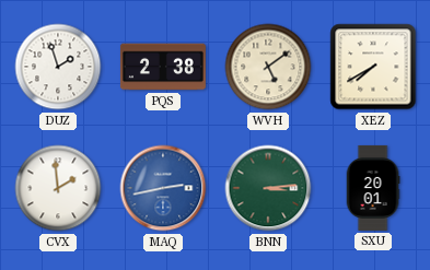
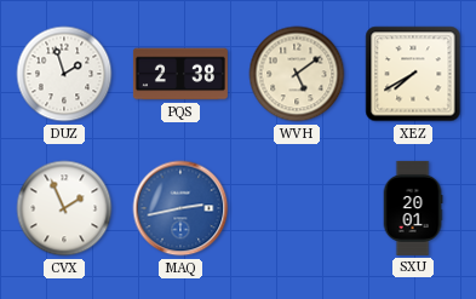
CVX: 1:59 -> 1:56 (64, 208)
BNN: 3:14 -> none (268, 188)
